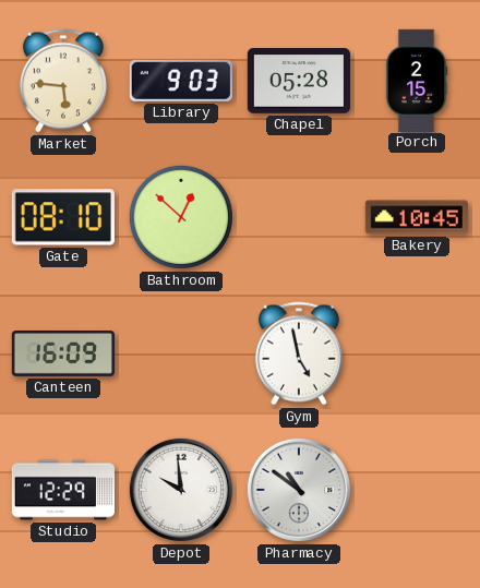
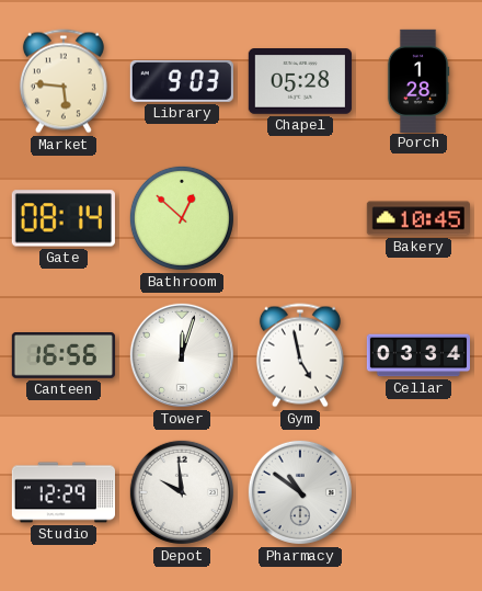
Porch: 2:15 -> 1:28 (418, 80)
Gate: 08:10 -> 08:14 (64, 218)
Canteen: 16:09 -> 16:56 (64, 356)
Tower: none -> 12:03 (182, 355)
Cellar: none -> 03:34 (417, 355)
